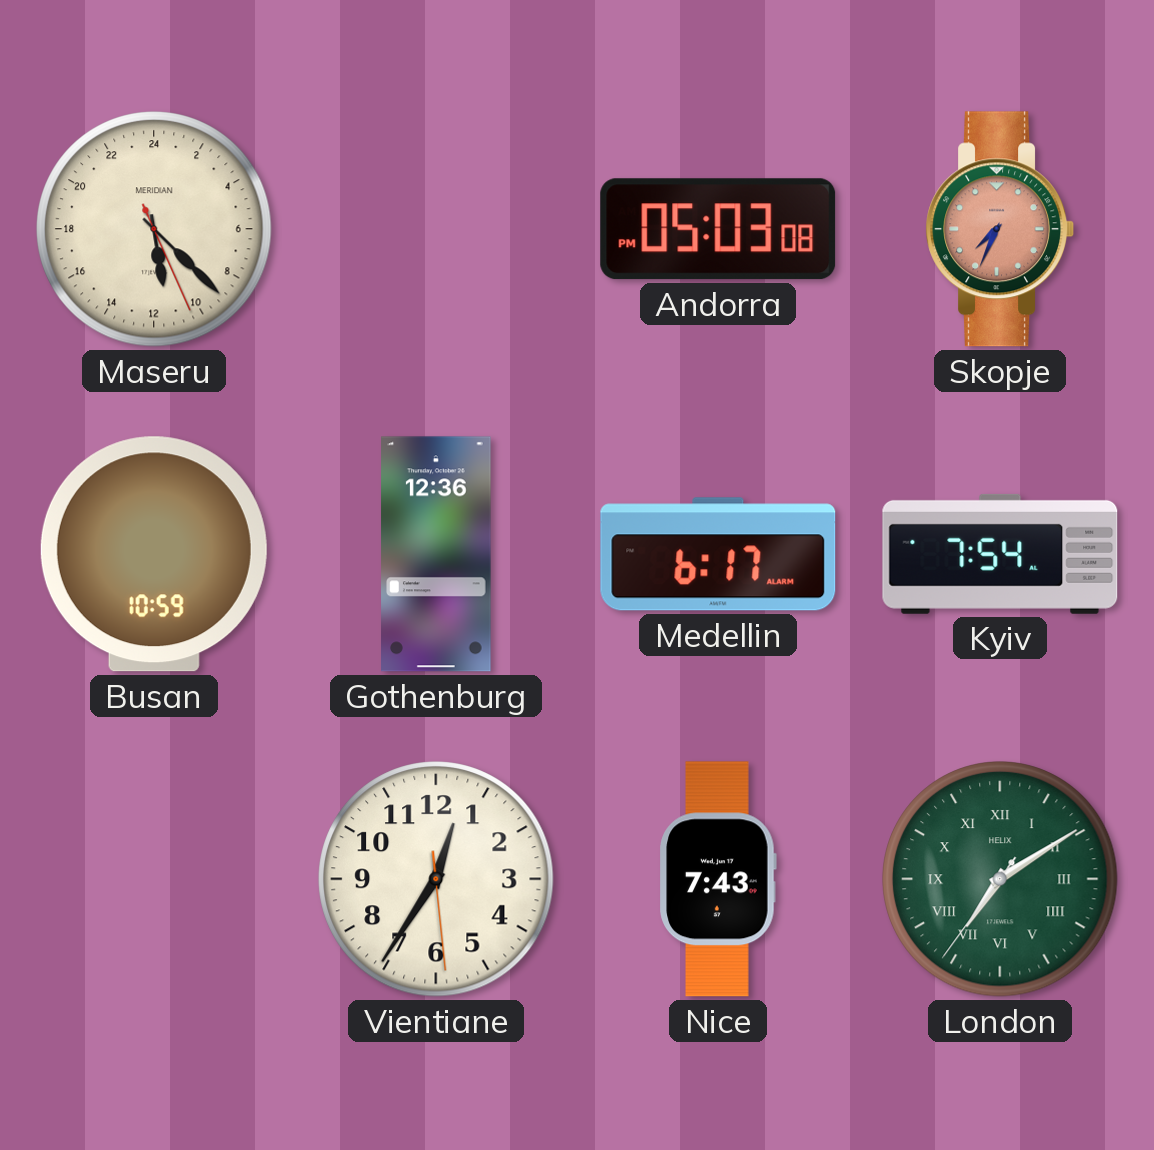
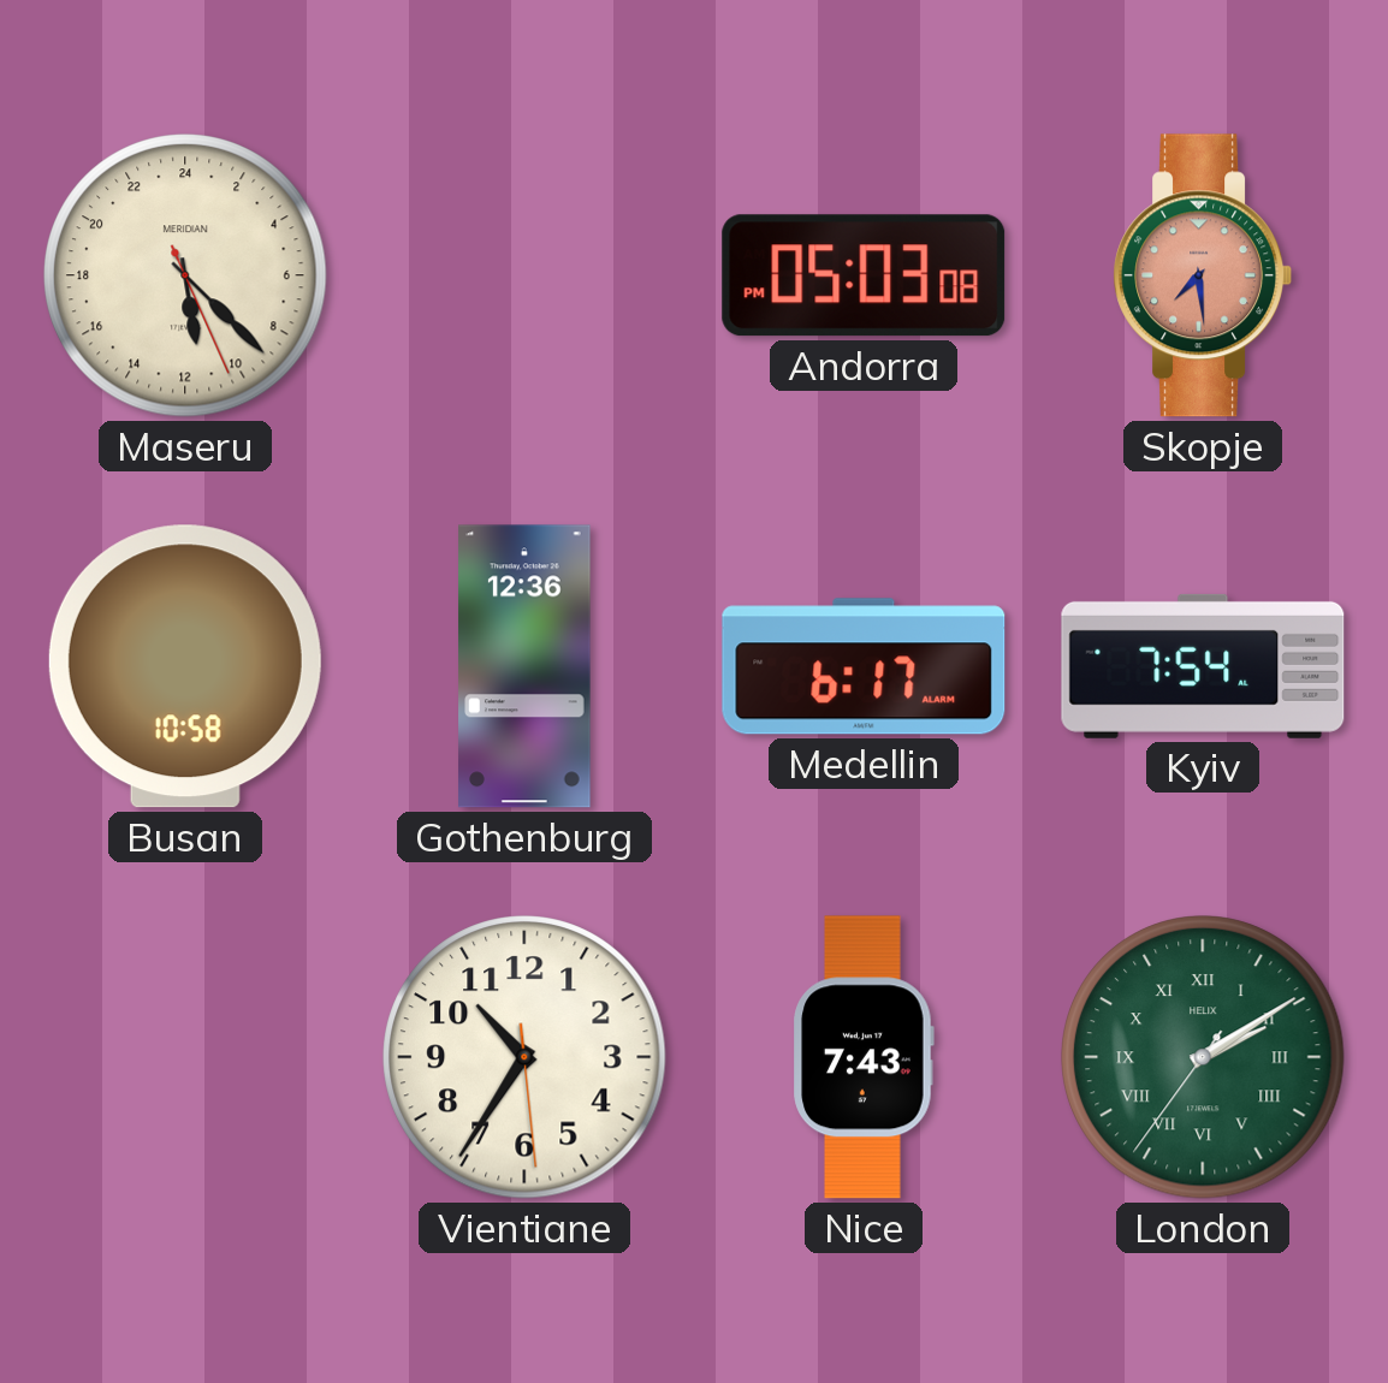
Skopje: 7:34 -> 7:29 (1202, 275)
Busan: 10:59 -> 10:58 (185, 666)
Vientiane: 12:35 -> 10:35 (524, 1057)
London: 7:09 -> 2:09 (1203, 1057)
